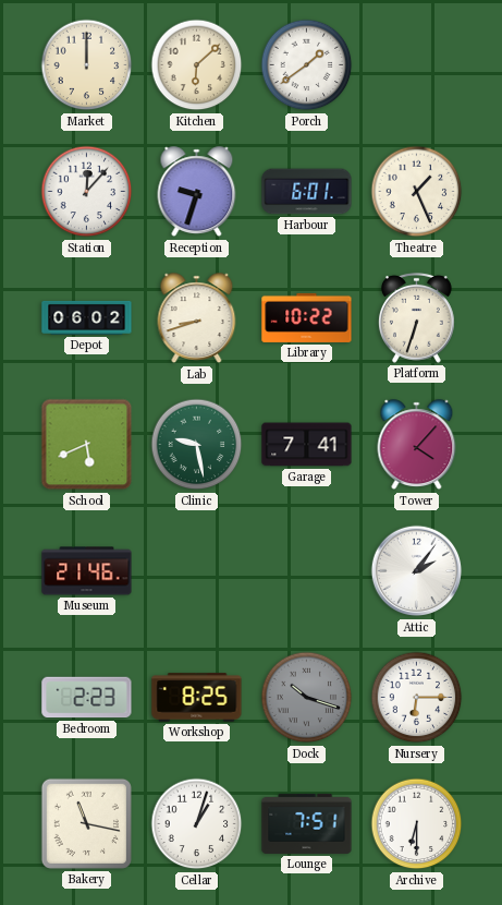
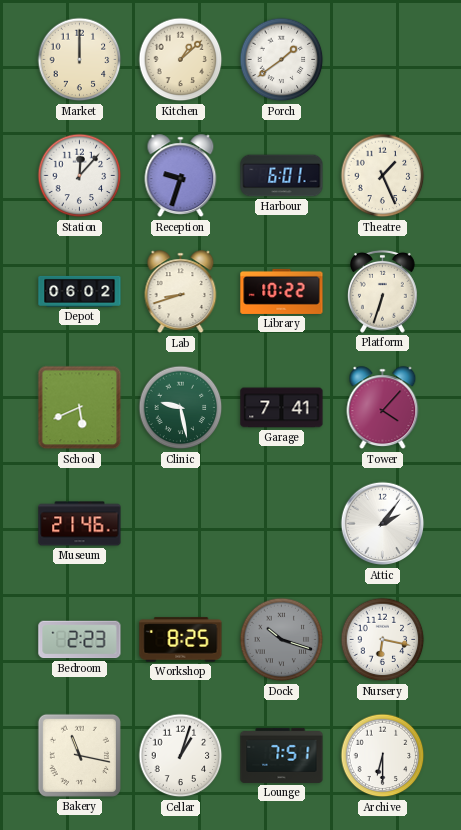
Kitchen: 6:08 -> 1:08 (181, 60)
Nursery: 6:15 -> 6:17 (383, 640)
